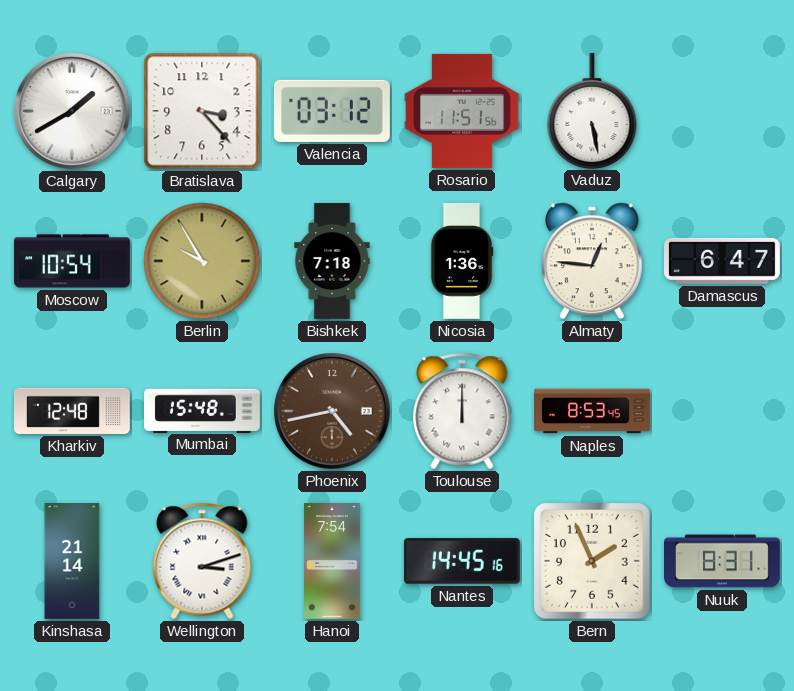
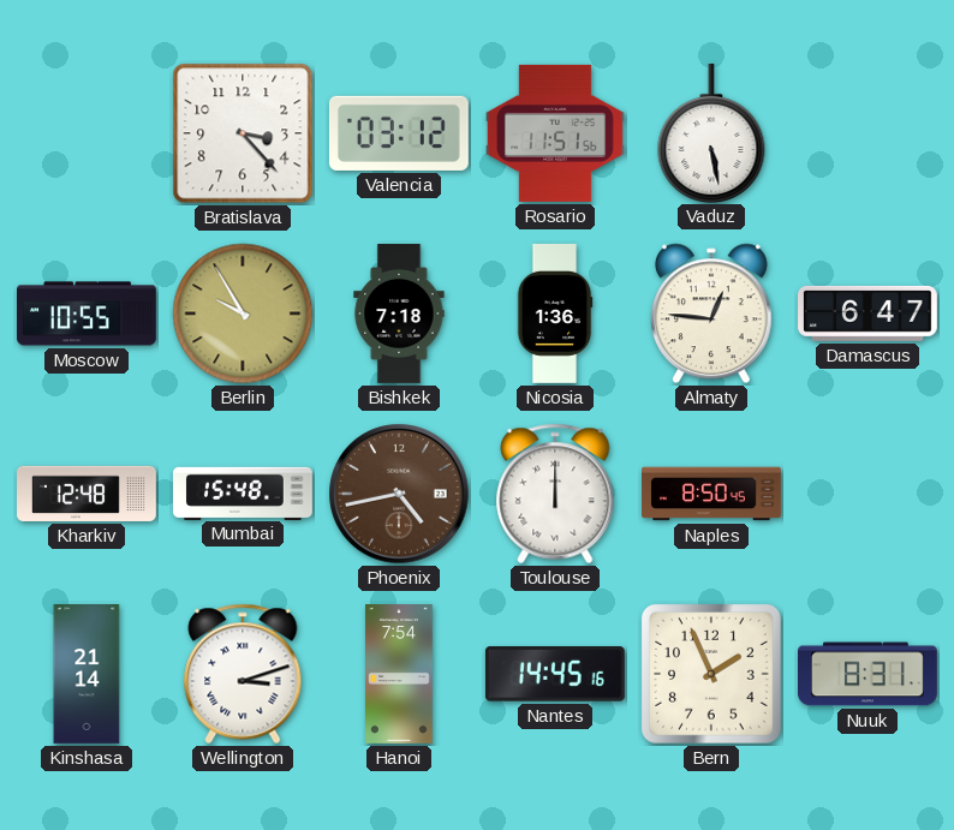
Calgary: 1:40 -> none (72, 111)
Moscow: 10:54 -> 10:55 (88, 314)
Naples: 8:53 -> 8:50 (711, 494)
